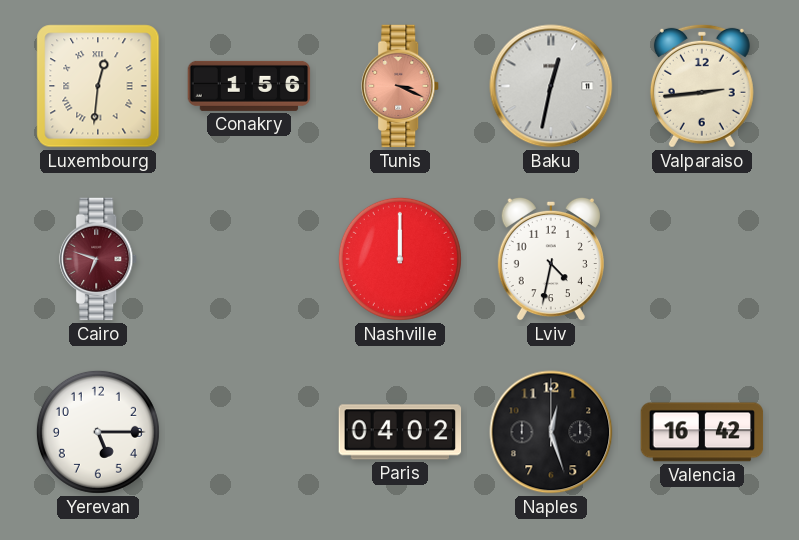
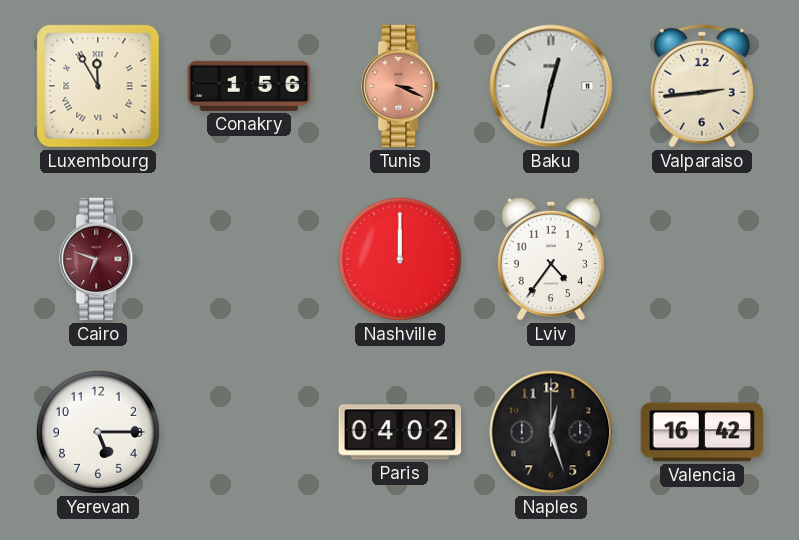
Luxembourg: 12:31 -> 11:55 (98, 86)
Lviv: 4:32 -> 4:36 (551, 259)
